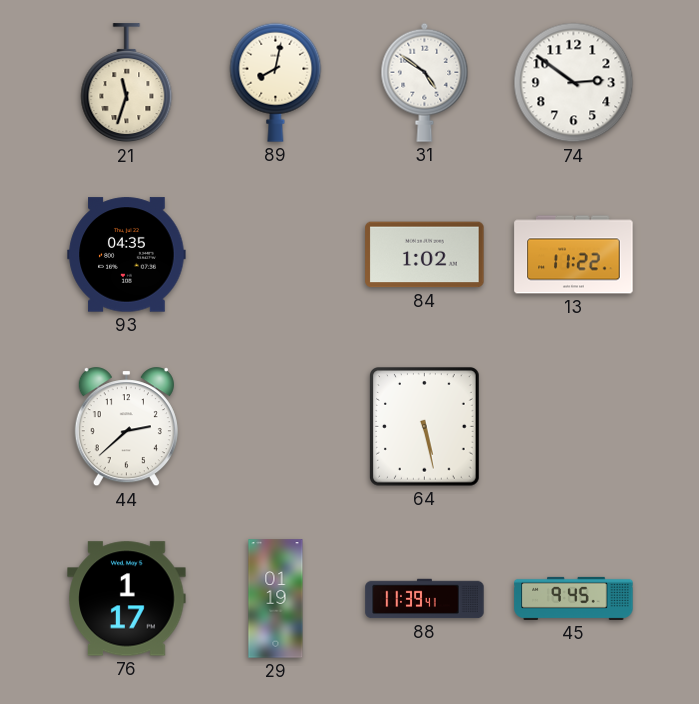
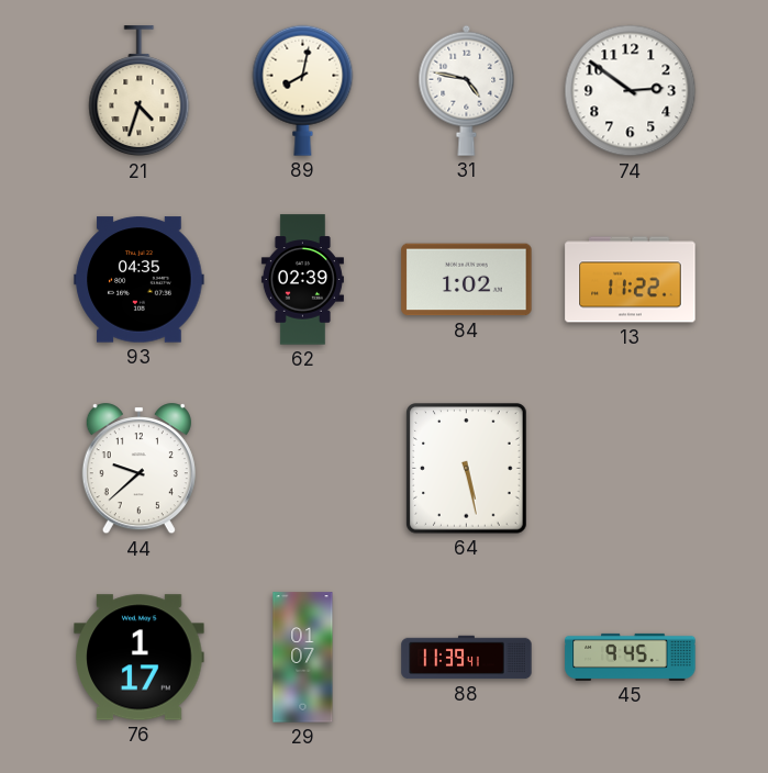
21: 11:33 -> 4:33 (140, 91)
31: 4:51 -> 4:47 (467, 90)
62: none -> 02:39 (302, 280)
44: 2:38 -> 9:38 (138, 469)
29: 01:19 -> 01:07 (303, 658)
